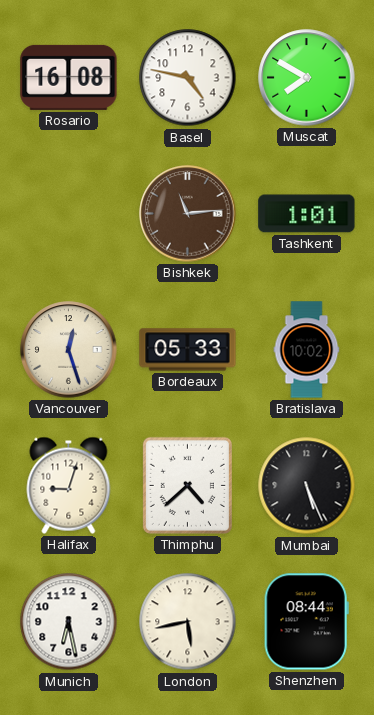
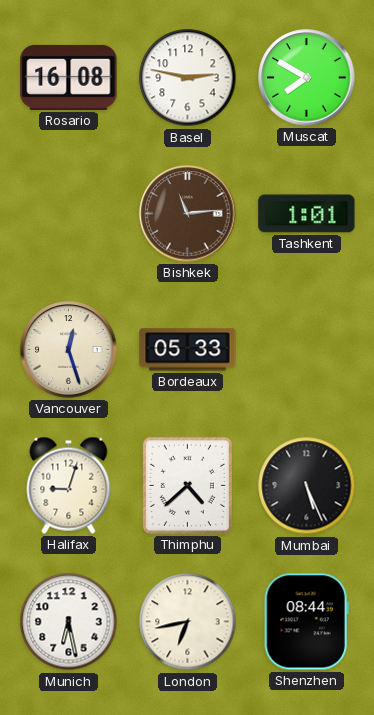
Basel: 4:47 -> 2:47 (188, 78)
Bratislava: 10:02 -> none (307, 350)
London: 5:43 -> 6:43 (188, 622)
